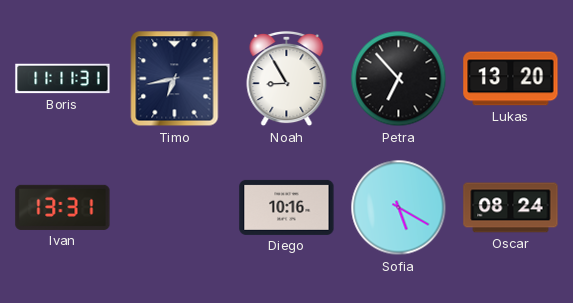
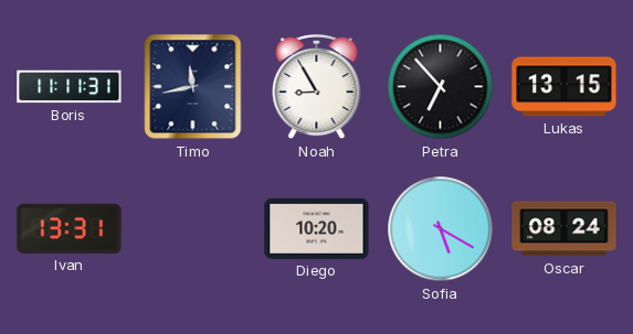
Timo: 6:43 -> 11:43 (193, 87)
Lukas: 13:20 -> 13:15 (565, 87)
Diego: 10:16 -> 10:20 (317, 228)
